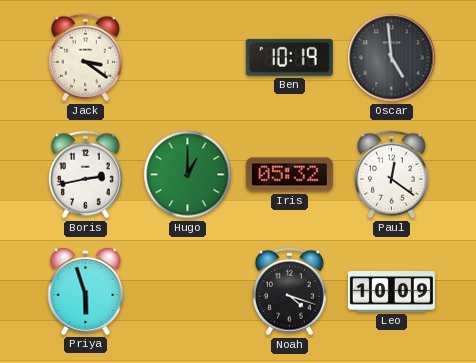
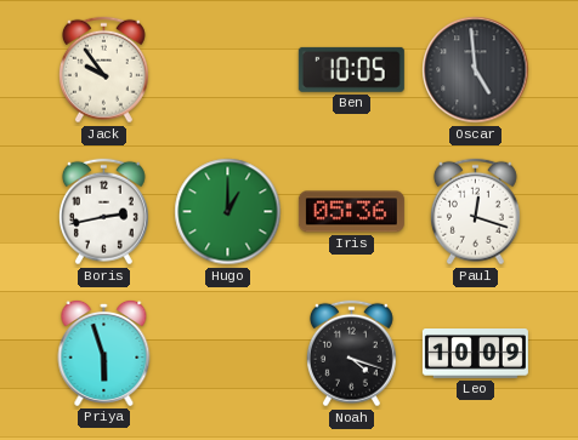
Jack: 3:21 -> 9:54 (103, 70)
Ben: 10:19 -> 10:05 (351, 69)
Iris: 05:32 -> 05:36 (351, 212)
Paul: 12:21 -> 12:18 (475, 212)
